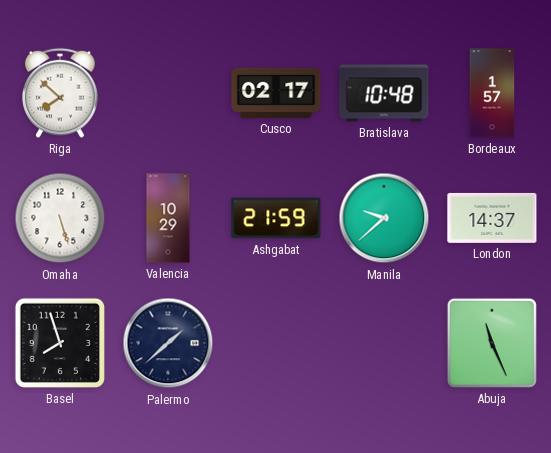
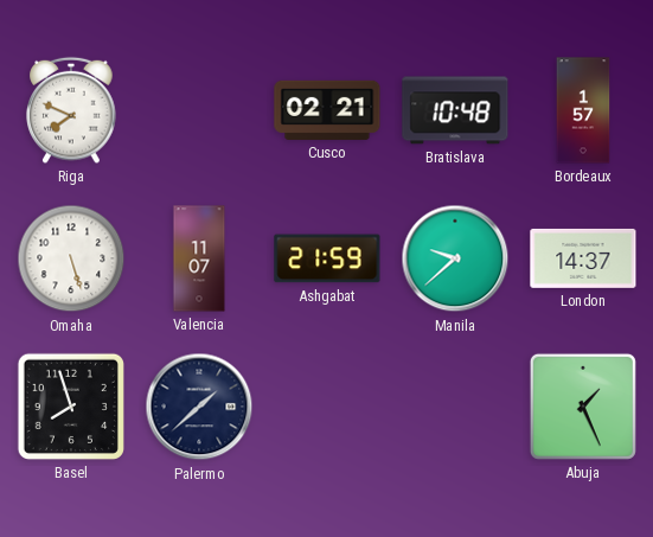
Riga: 7:52 -> 7:49 (71, 110)
Cusco: 02:17 -> 02:21 (327, 110)
Valencia: 10:29 -> 11:07 (199, 258)
Abuja: 11:26 -> 1:26 (583, 407)
